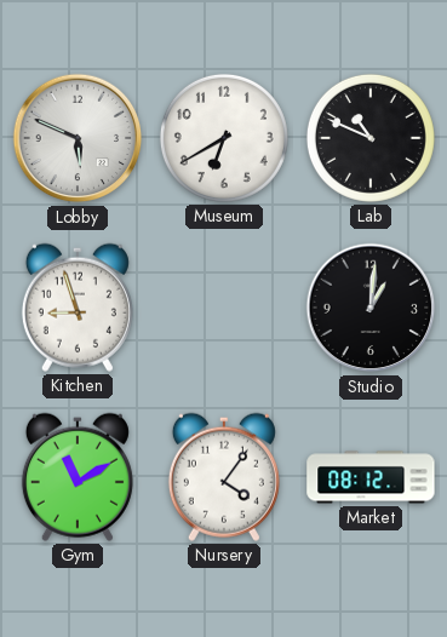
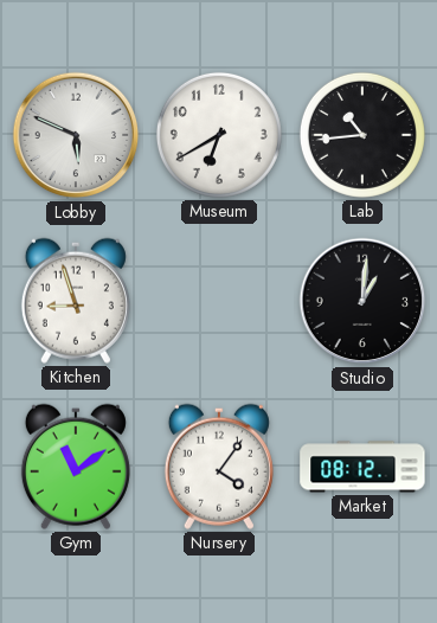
Lab: 10:49 -> 10:44 (362, 135)
Gym: 11:10 -> 11:09 (76, 467)
